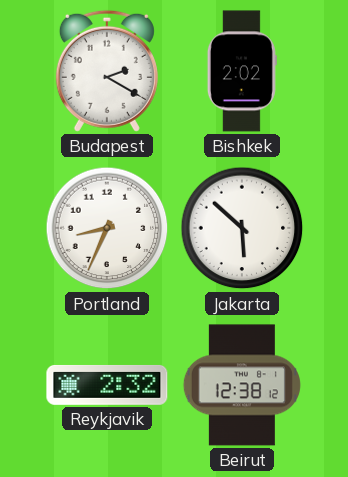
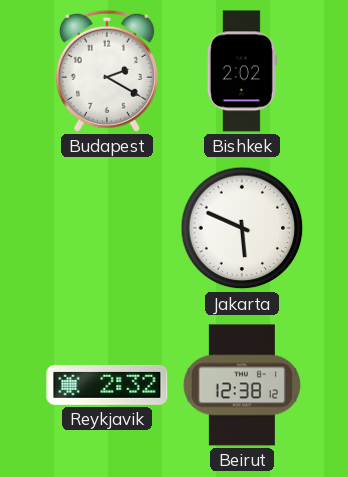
Portland: 8:34 -> none (107, 228)
Jakarta: 5:52 -> 5:49 (242, 228)
